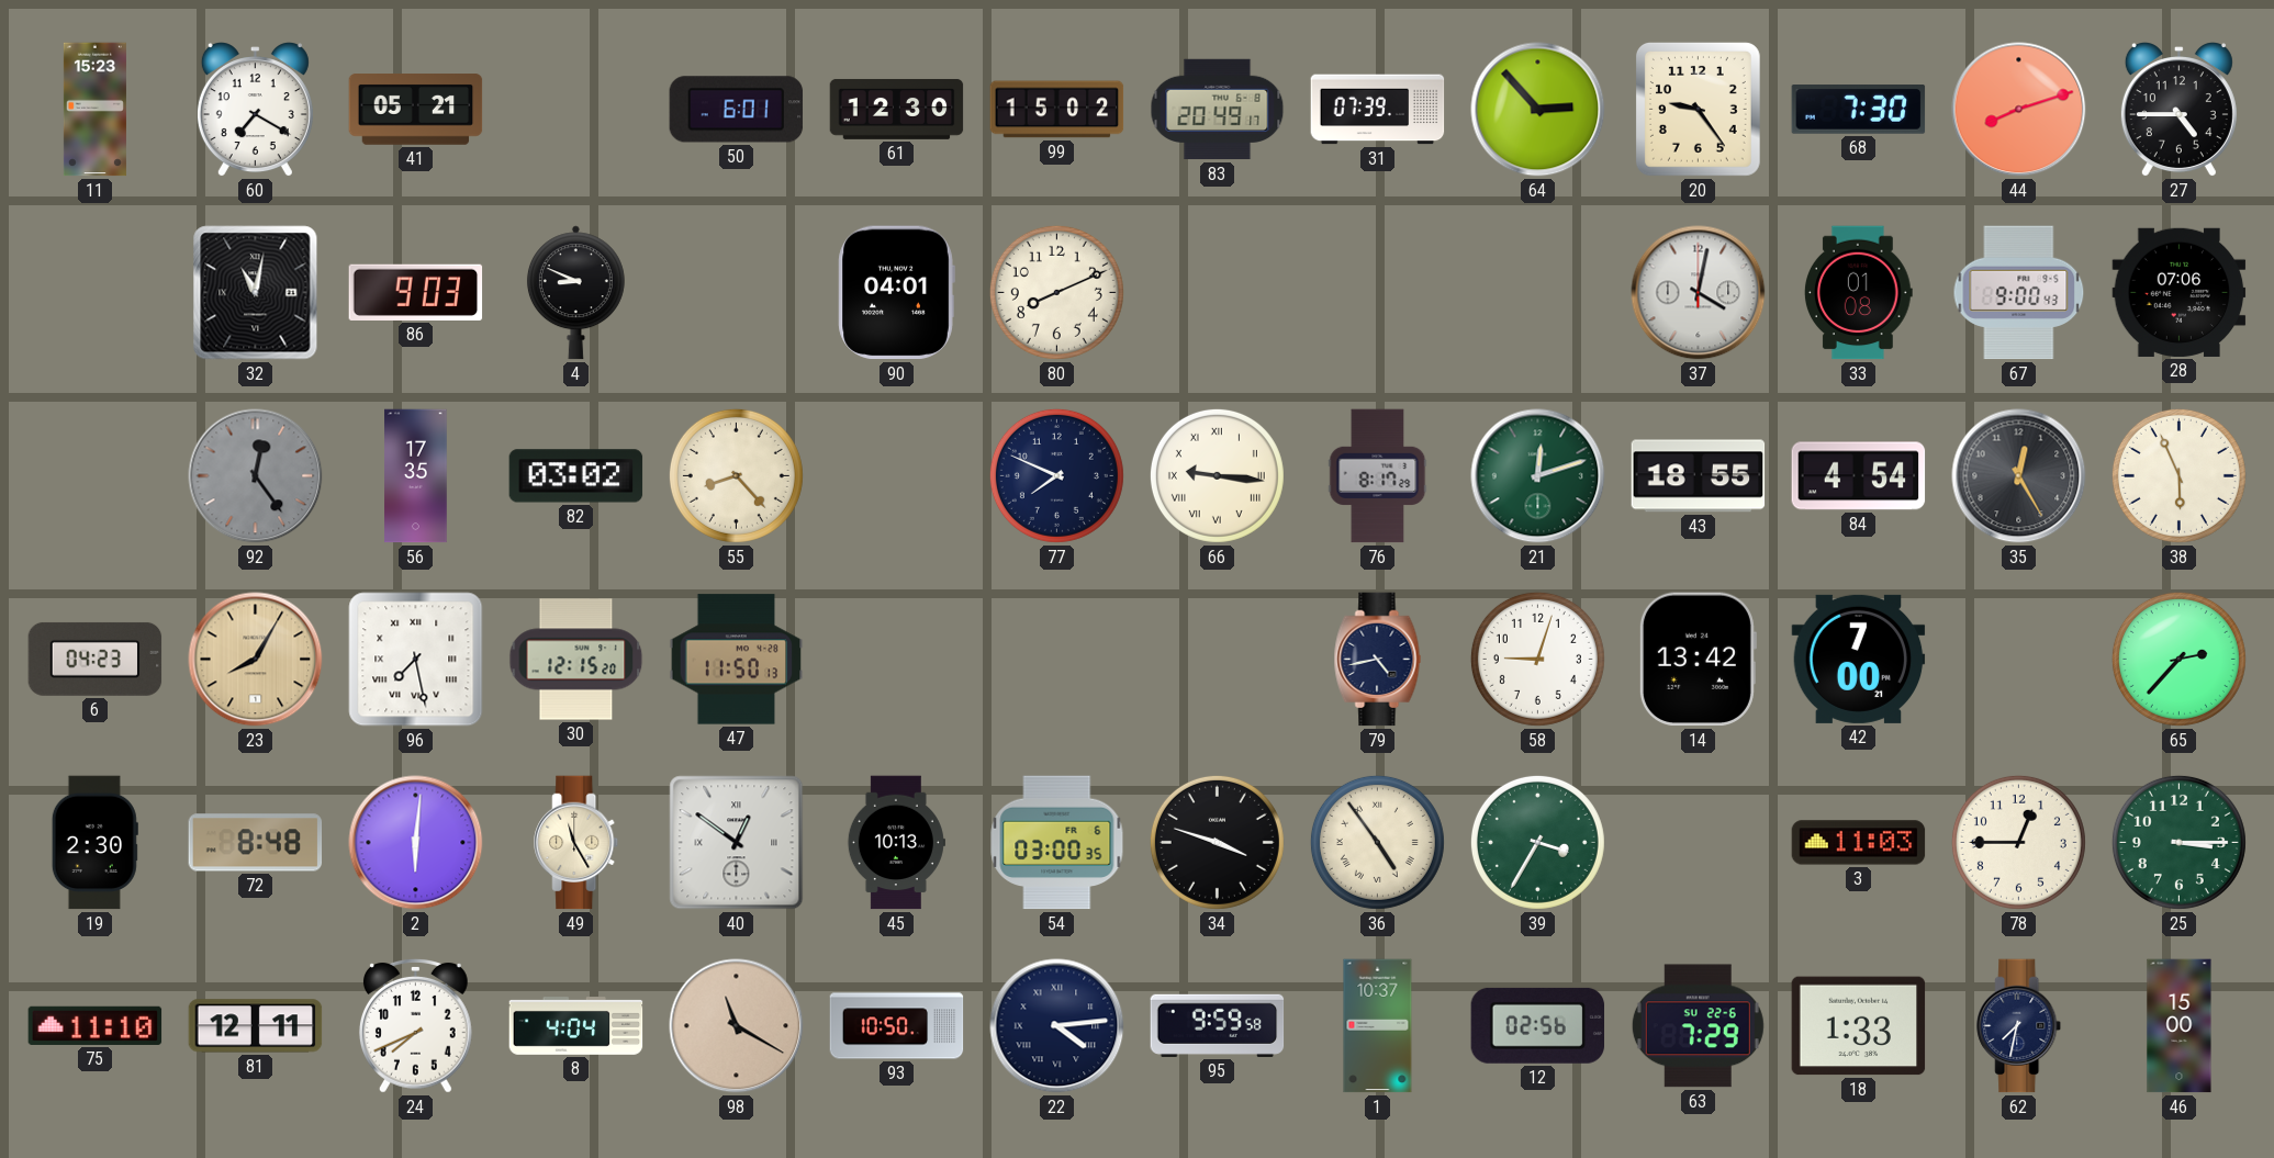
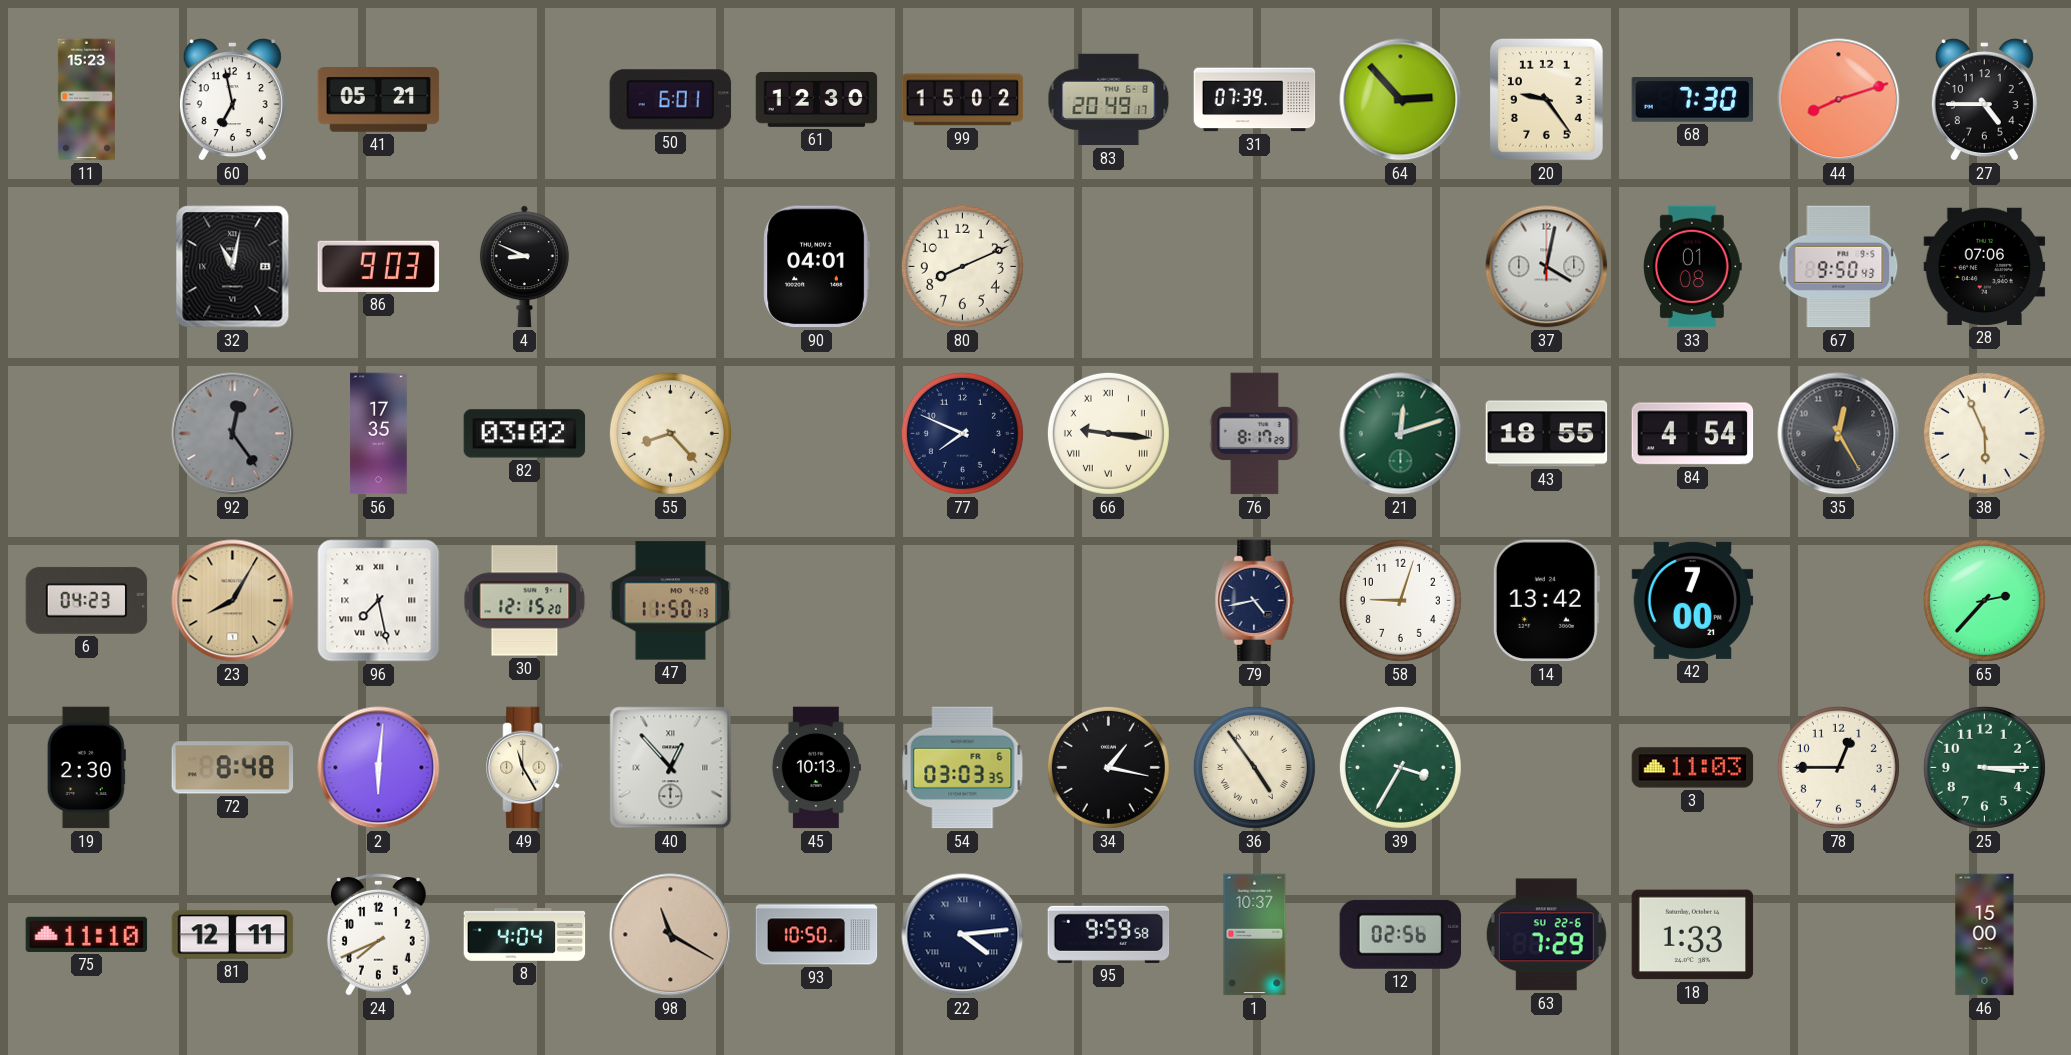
60: 7:20 -> 6:58 (232, 100)
67: 9:00 -> 9:50 (1839, 267)
40: 12:51 -> 12:53 (671, 768)
54: 03:00 -> 03:03 (963, 768)
34: 3:48 -> 1:17 (1108, 767)
62: 7:32 -> none (2019, 1026)
